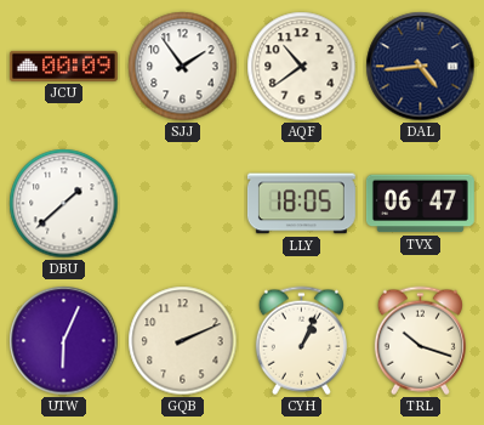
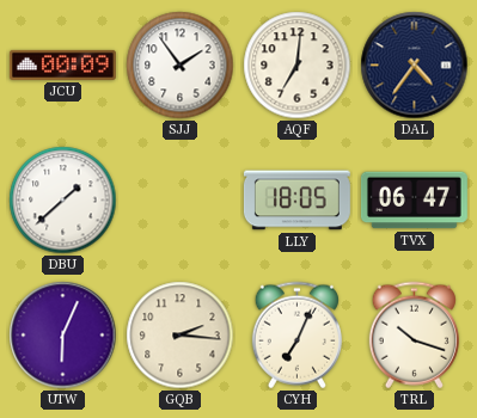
AQF: 10:39 -> 7:01 (298, 66)
DAL: 4:44 -> 4:36 (415, 66)
GQB: 2:11 -> 2:16 (181, 336)
CYH: 1:04 -> 7:04 (296, 336)
